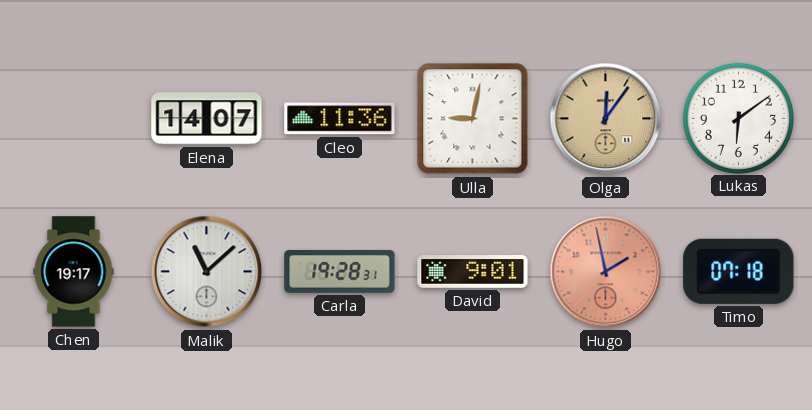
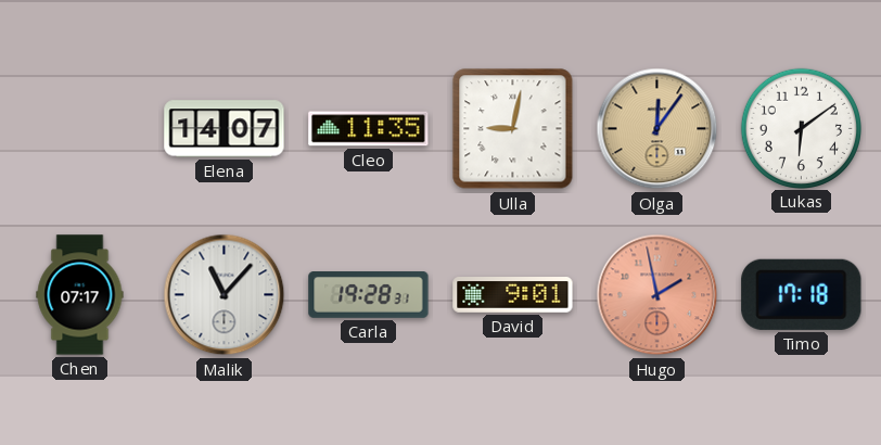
Cleo: 11:36 -> 11:35 (369, 129)
Chen: 19:17 -> 07:17 (80, 295)
Malik: 11:08 -> 11:07 (225, 295)
Timo: 07:18 -> 17:18 (802, 294)
